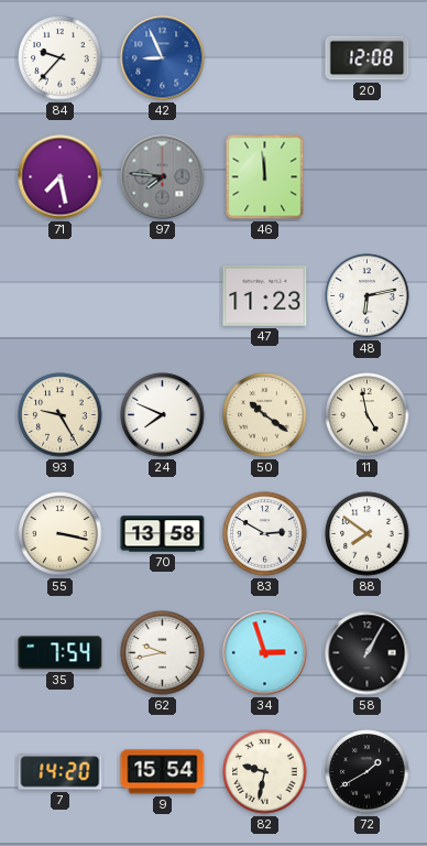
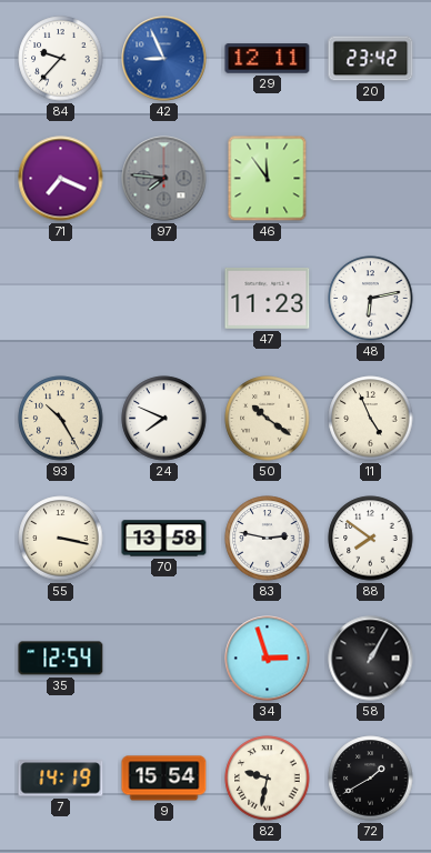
29: none -> 12:11 (268, 59)
20: 12:08 -> 23:42 (371, 59)
71: 7:28 -> 7:19 (61, 179)
46: 11:59 -> 11:54 (268, 179)
93: 9:25 -> 10:25 (61, 419)
11: 4:58 -> 4:56 (371, 419)
83: 2:50 -> 2:47 (268, 539)
35: 7:54 -> 12:54 (61, 659)
62: 9:43 -> none (163, 653)
7: 14:20 -> 14:19 (61, 779)
